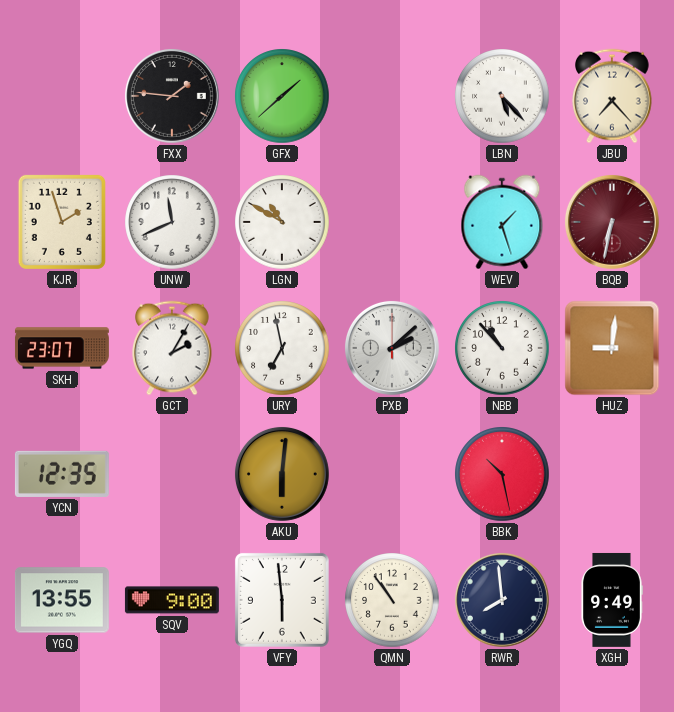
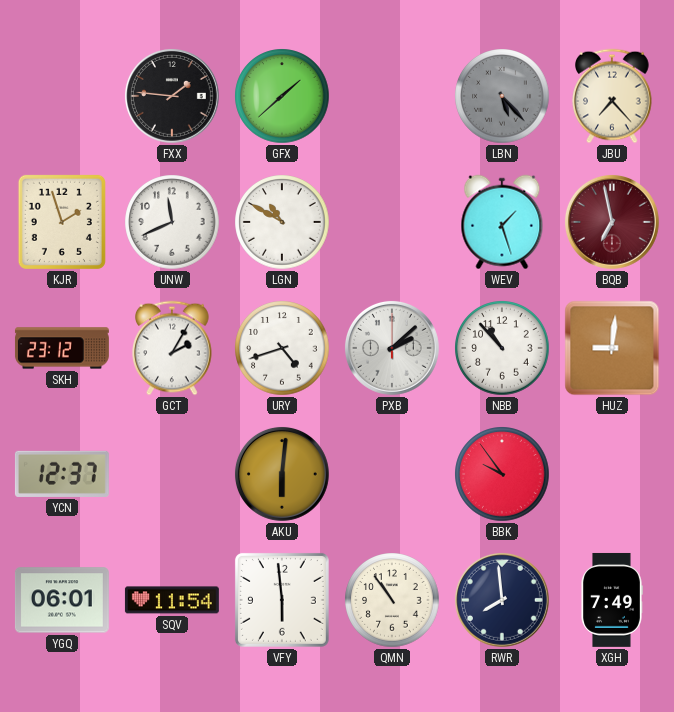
LBN dial: white -> grey (502, 96)
BQB: 6:32 -> 6:58 (612, 222)
SKH: 23:07 -> 23:12 (62, 348)
URY: 6:58 -> 4:42 (282, 348)
YCN: 12:35 -> 12:37 (62, 474)
BBK: 10:28 -> 9:54 (502, 474)
YGQ: 13:55 -> 06:01 (62, 600)
SQV: 9:00 -> 11:54 (172, 600)
XGH: 9:49 -> 7:49 (612, 600)
